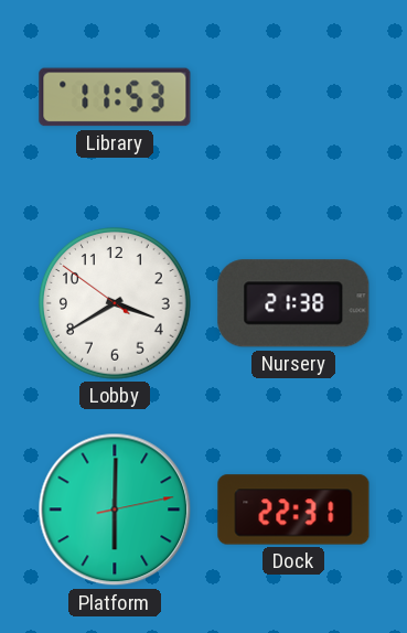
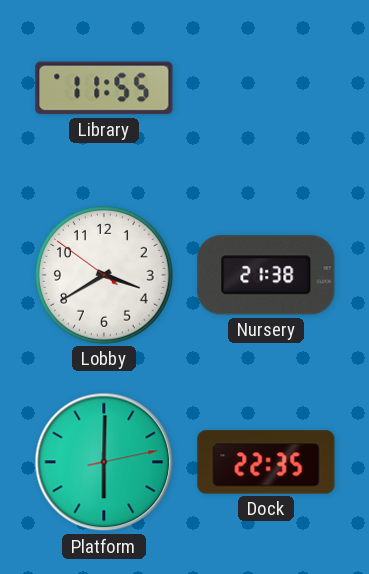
Library: 11:53 -> 11:55 (104, 88)
Dock: 22:31 -> 22:35 (266, 462)
